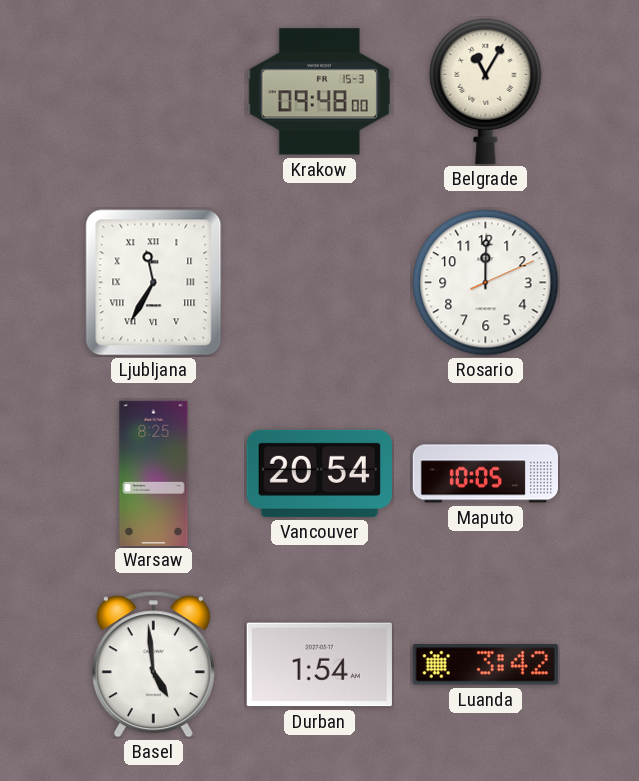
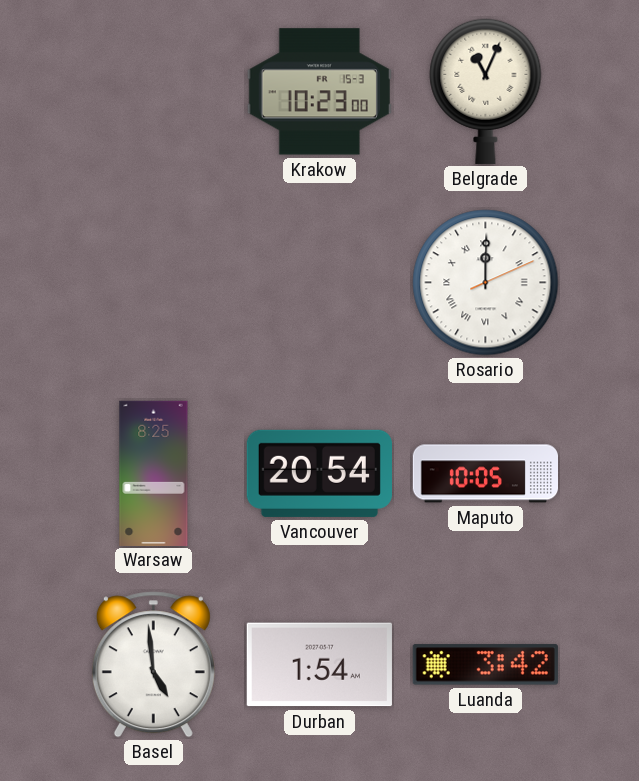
Krakow: 09:48 -> 10:23 (319, 92)
Belgrade: 11:05 -> 11:04 (486, 91)
Ljubljana: 11:35 -> none (154, 283)
Rosario numerals: Arabic -> Roman (486, 283)
